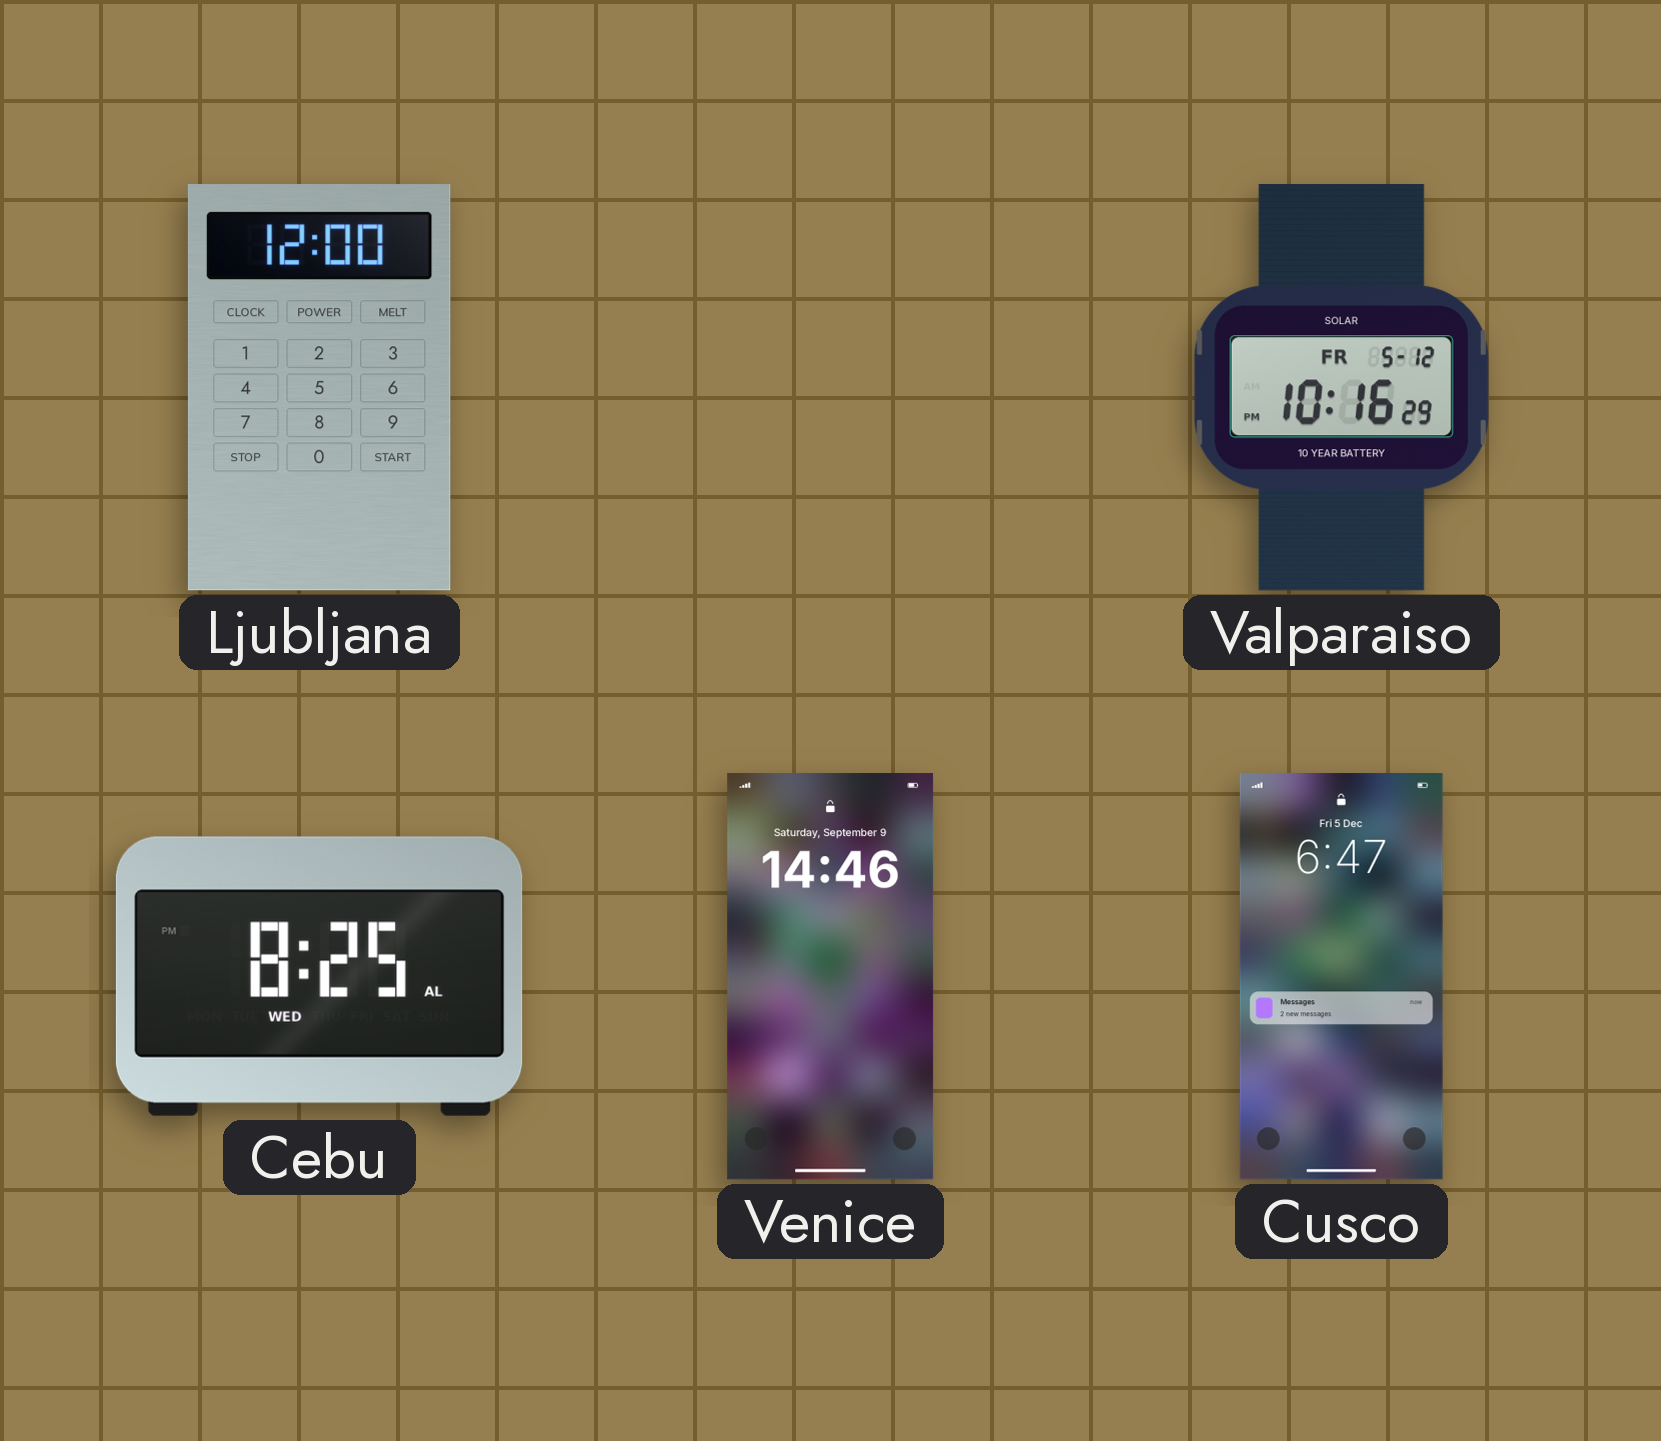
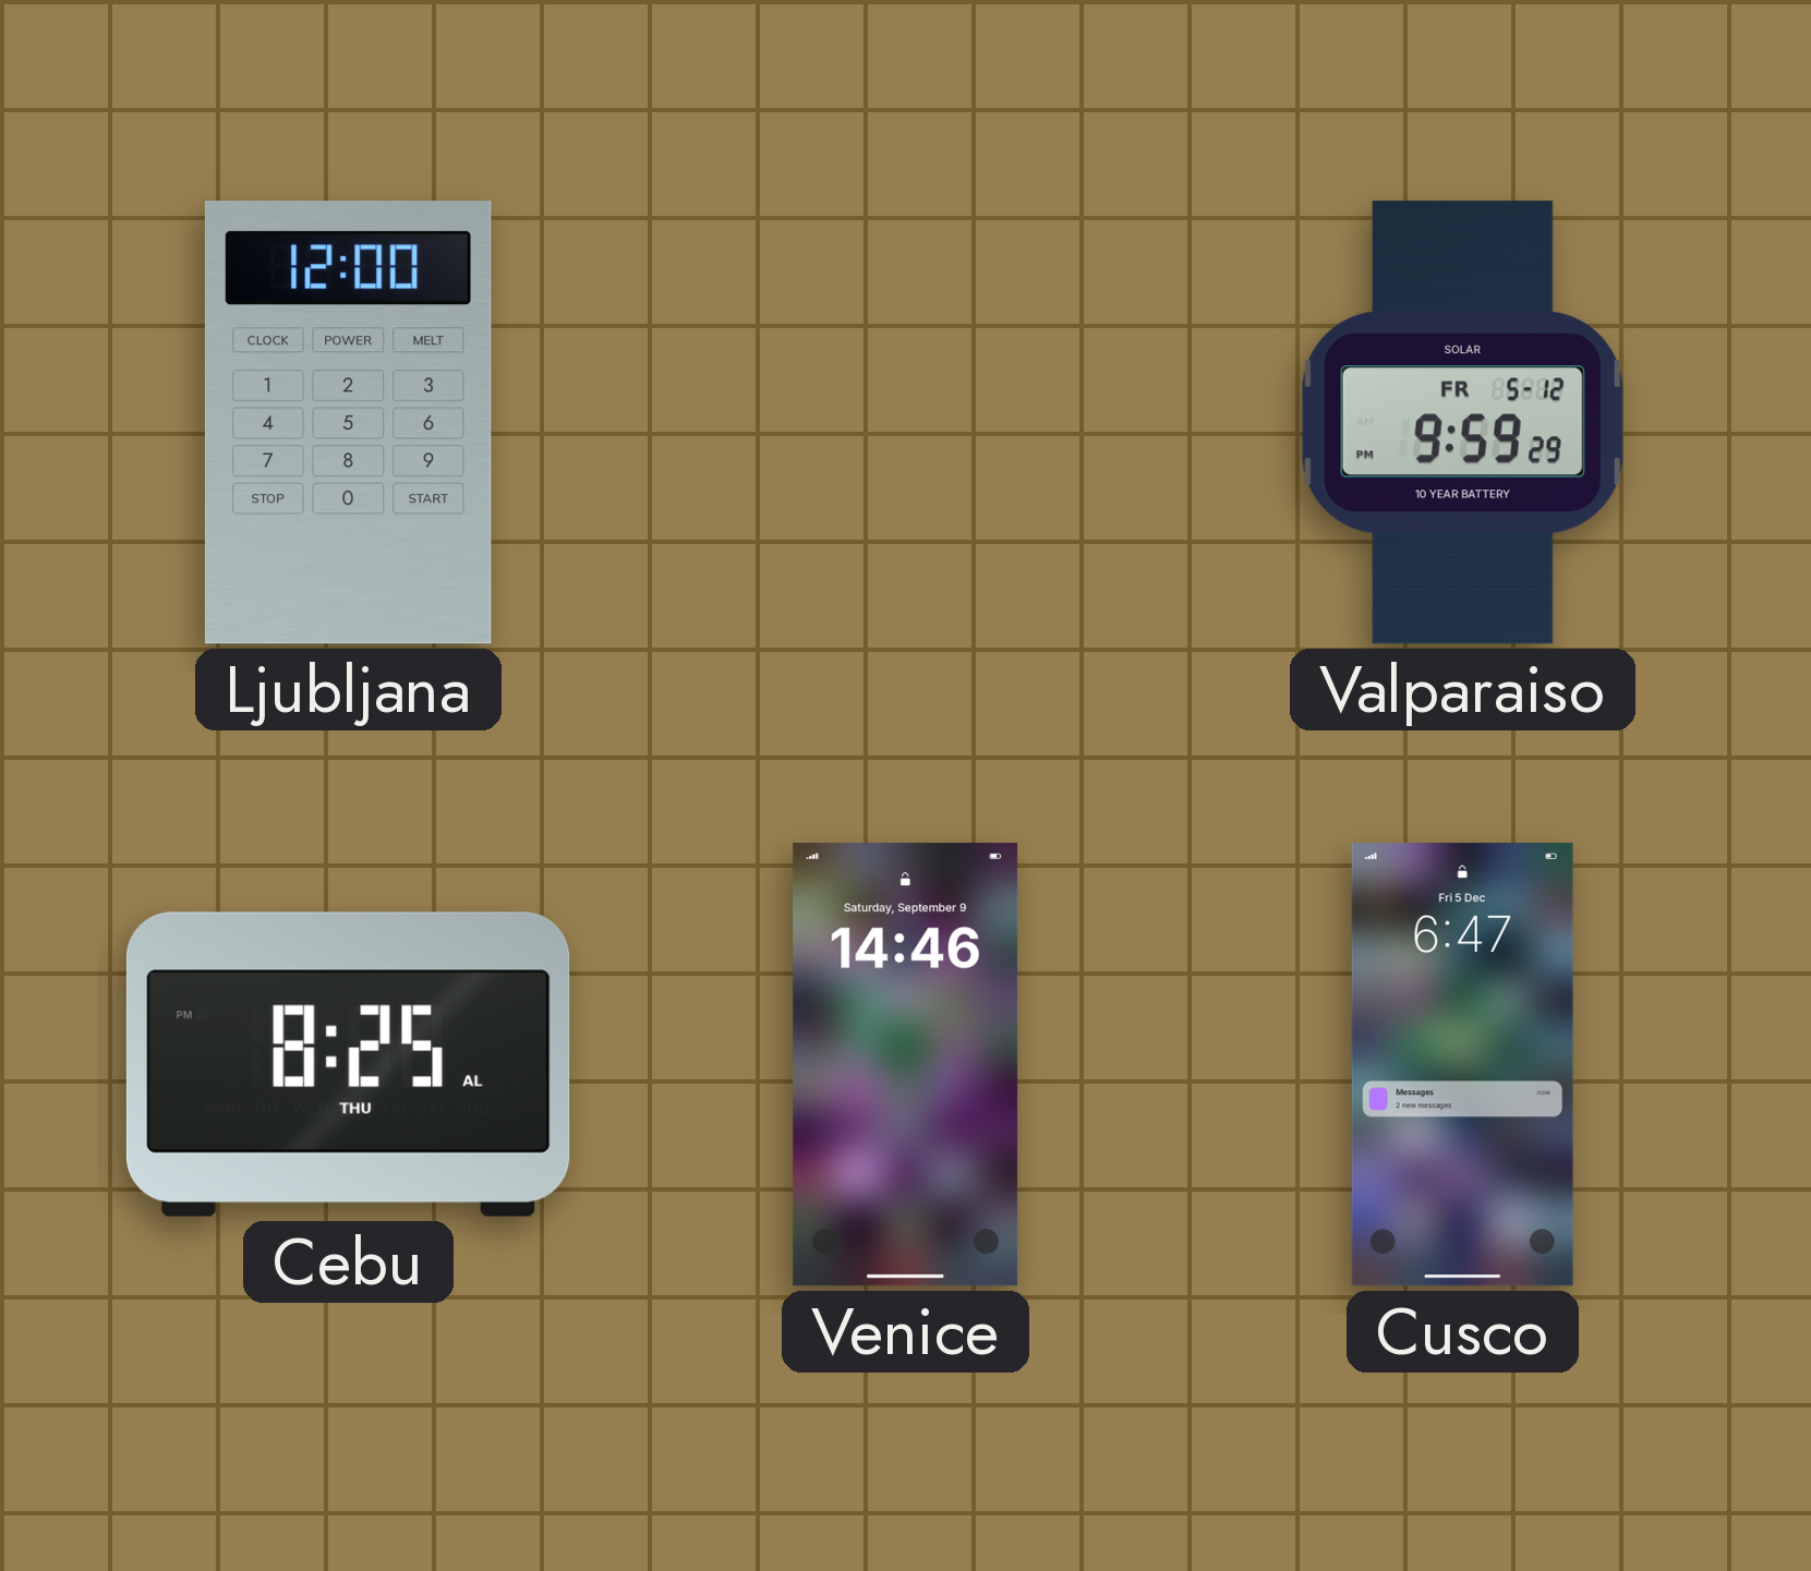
Valparaiso: 10:16 -> 9:59 (1462, 423)
Cebu date: WED -> THU (348, 1064)
